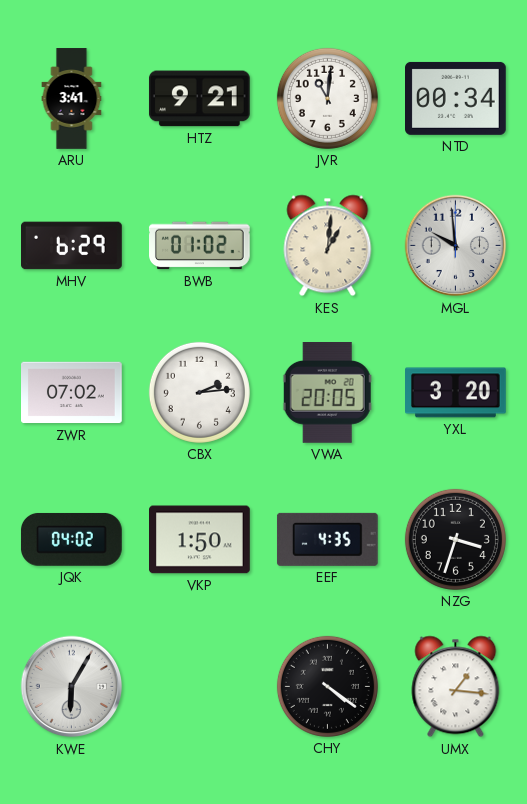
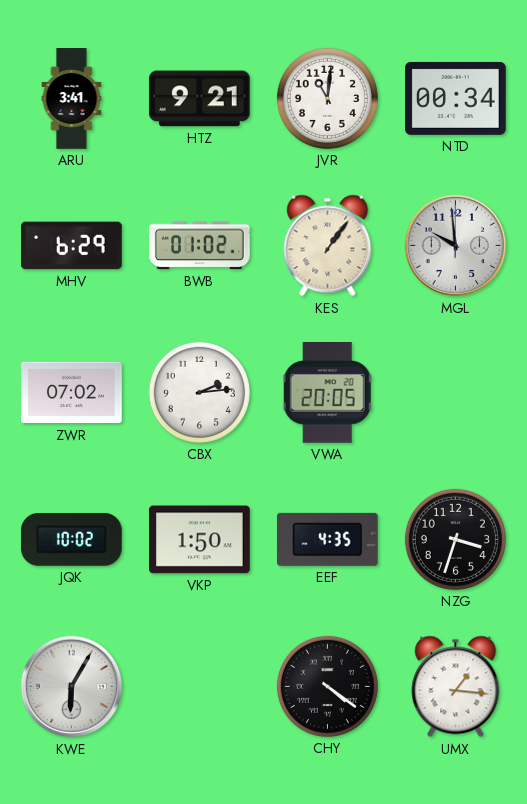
KES: 1:01 -> 1:06 (328, 246)
YXL: 3:20 -> none (456, 393)
JQK: 04:02 -> 10:02 (71, 539)
